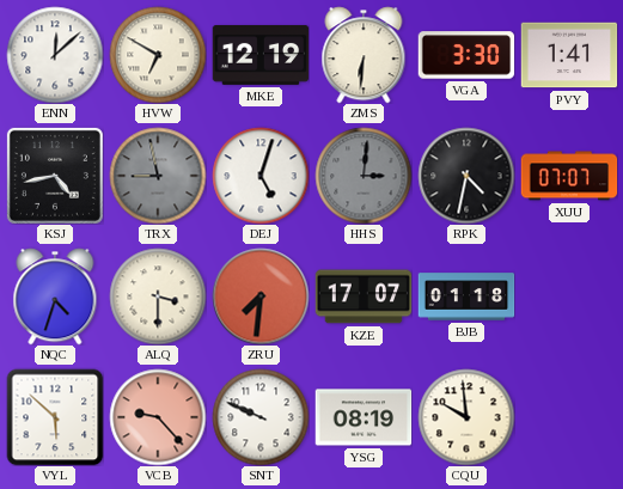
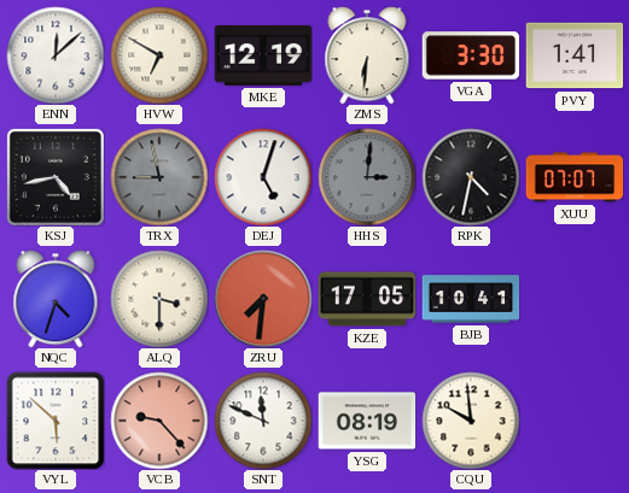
KZE: 17:07 -> 17:05 (367, 299)
BJB: 01:18 -> 10:41 (471, 299)
SNT: 9:49 -> 11:49 (263, 421)
